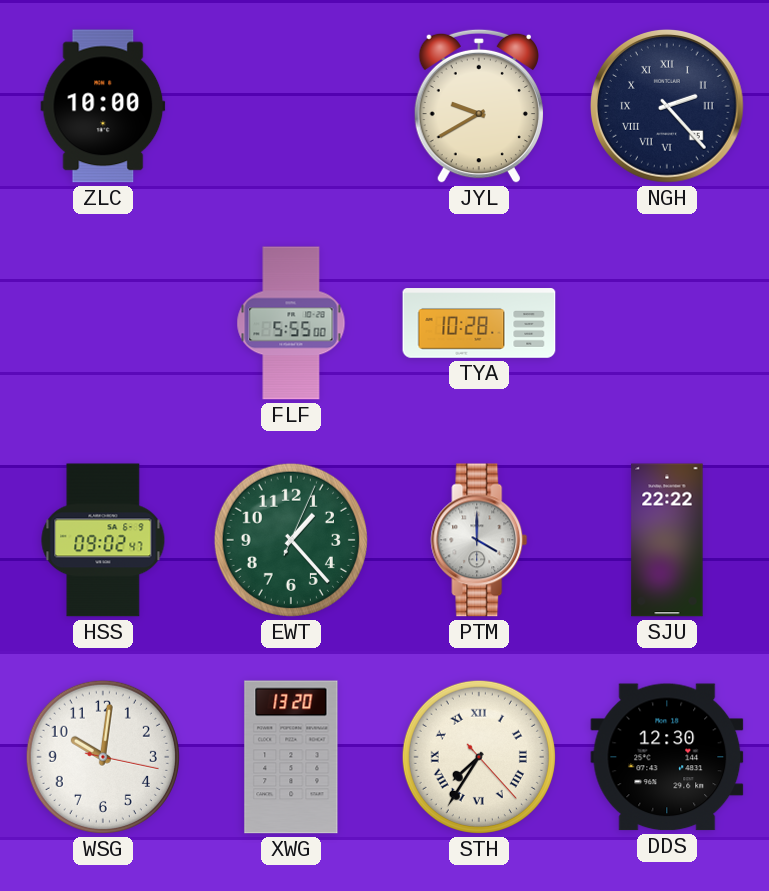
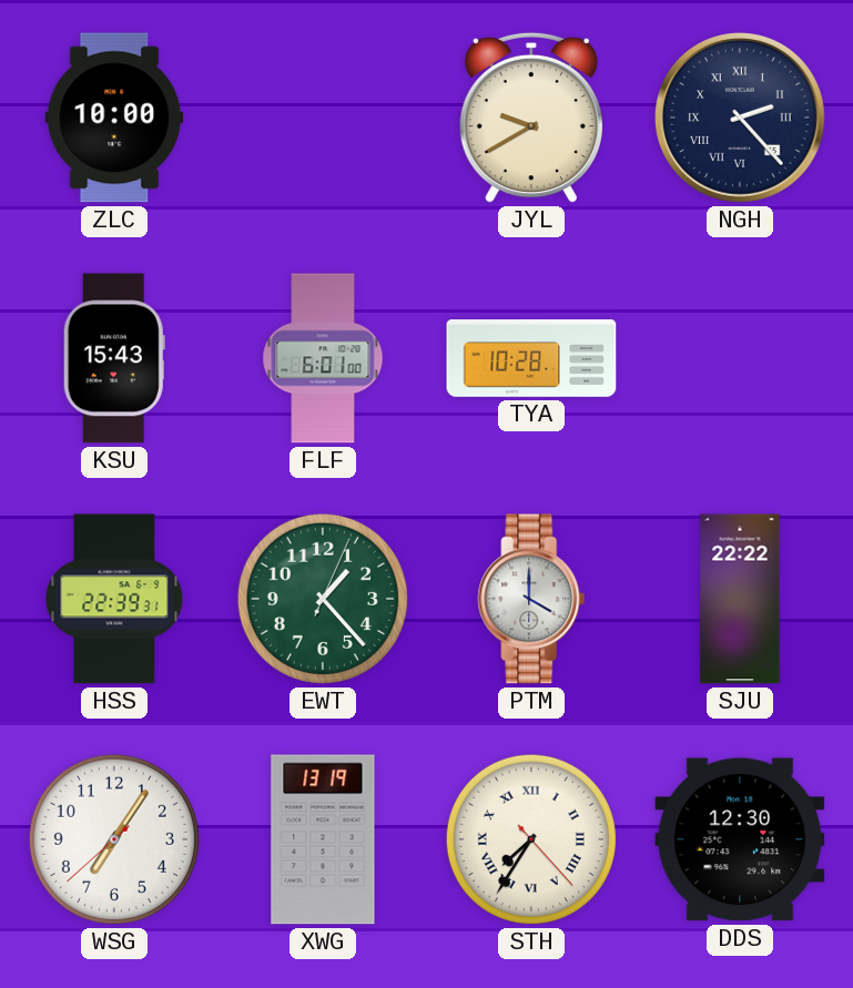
KSU: none -> 15:43 (114, 358)
FLF: 5:55 -> 6:01 (323, 358)
HSS: 09:02 -> 22:39 (114, 599)
WSG: 10:01 -> 7:05 (114, 839)
XWG: 13:20 -> 13:19 (323, 839)
